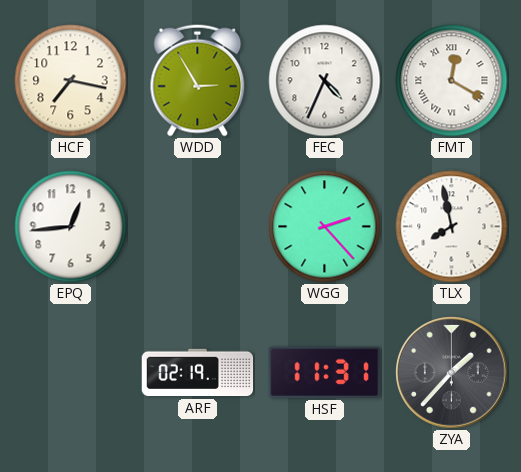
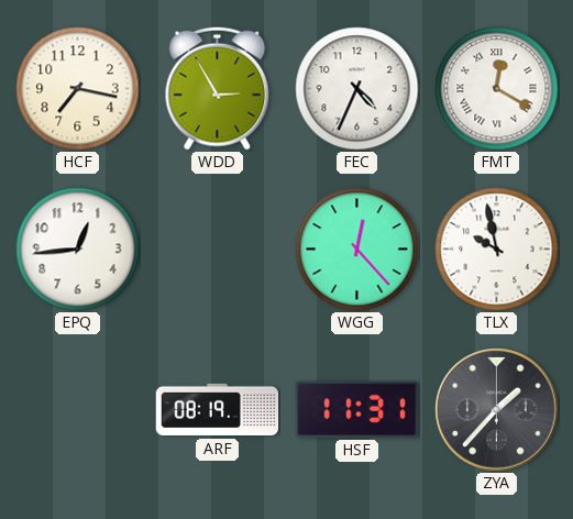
WGG: 2:23 -> 12:23 (357, 250)
TLX: 7:58 -> 9:58 (497, 250)
ARF: 02:19 -> 08:19 (218, 410)
